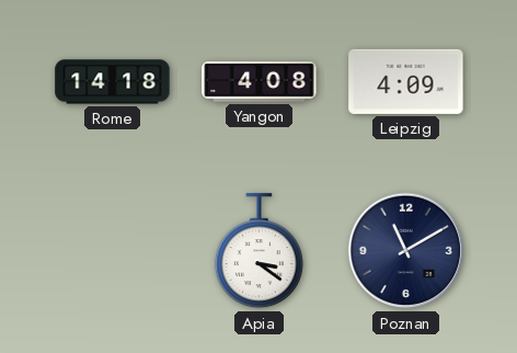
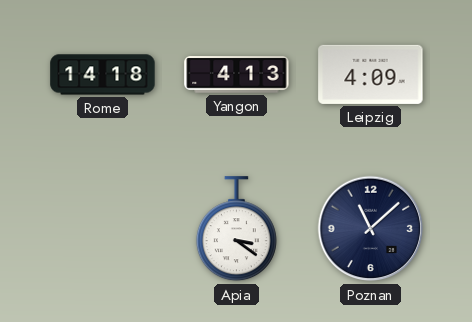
Yangon: 4:08 -> 4:13 (237, 75)
Poznan: 11:10 -> 11:08 (371, 229)
